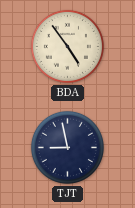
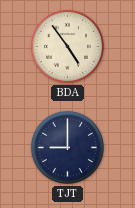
TJT: 8:58 -> 9:00 (67, 147)
